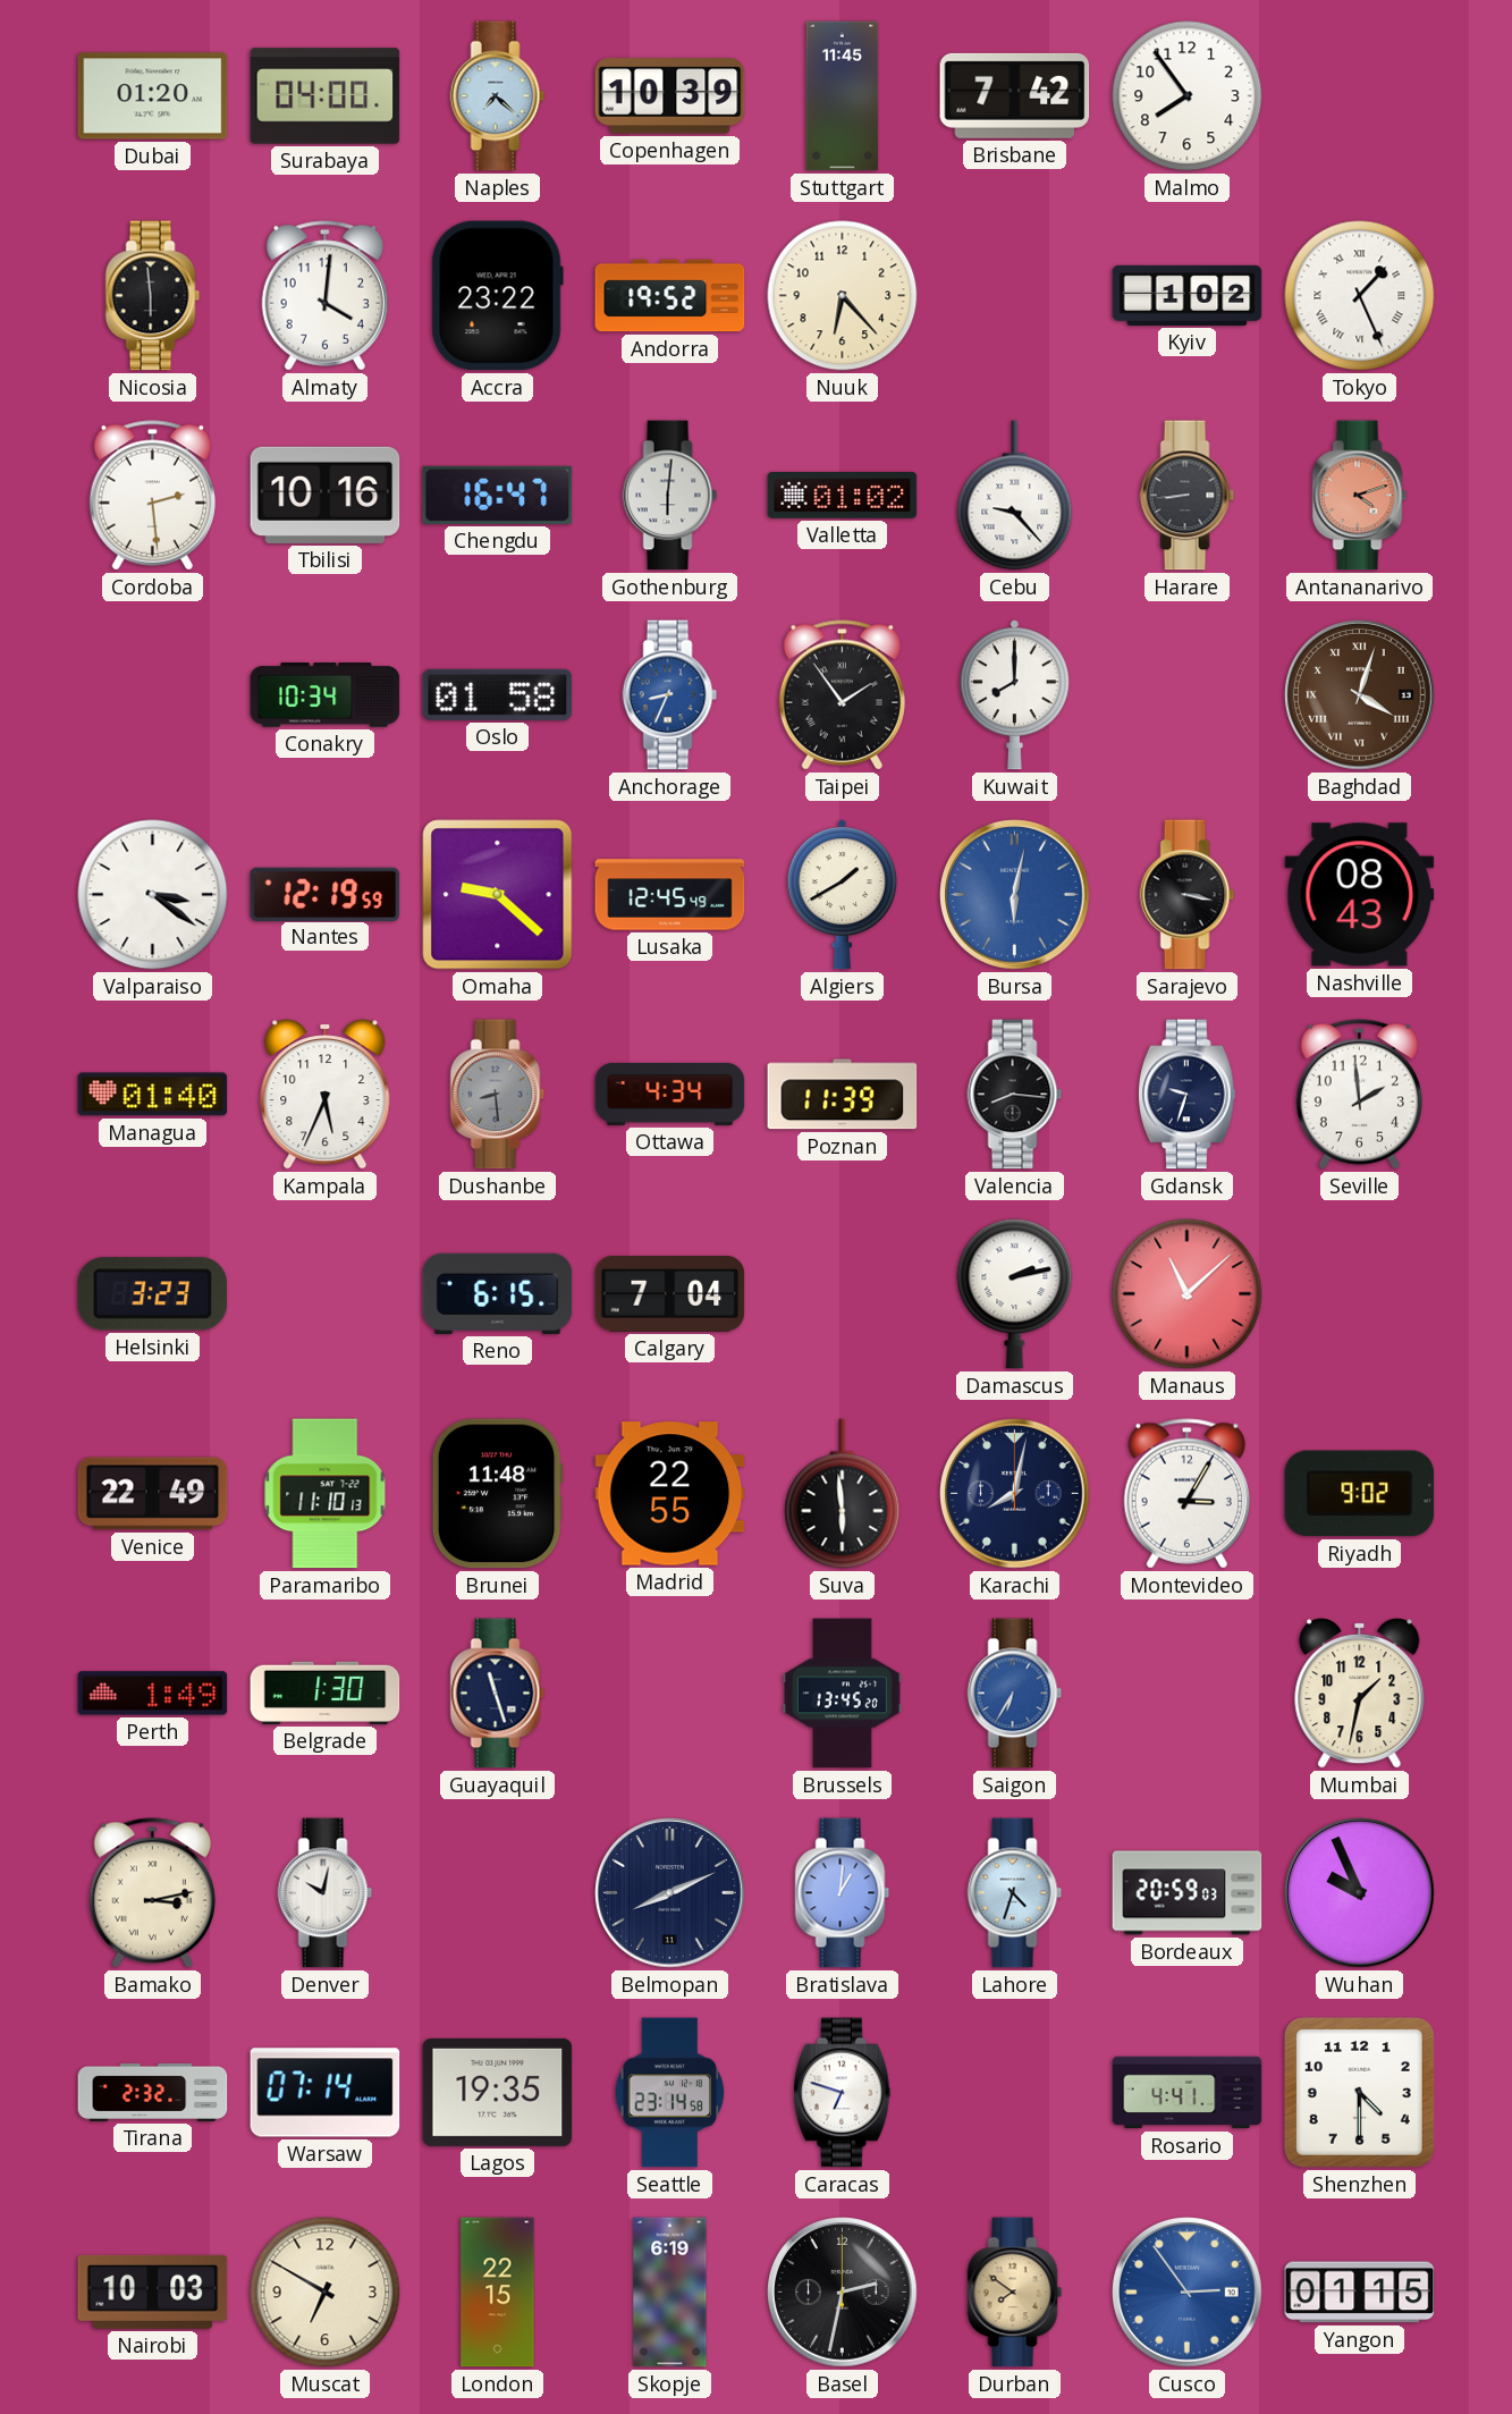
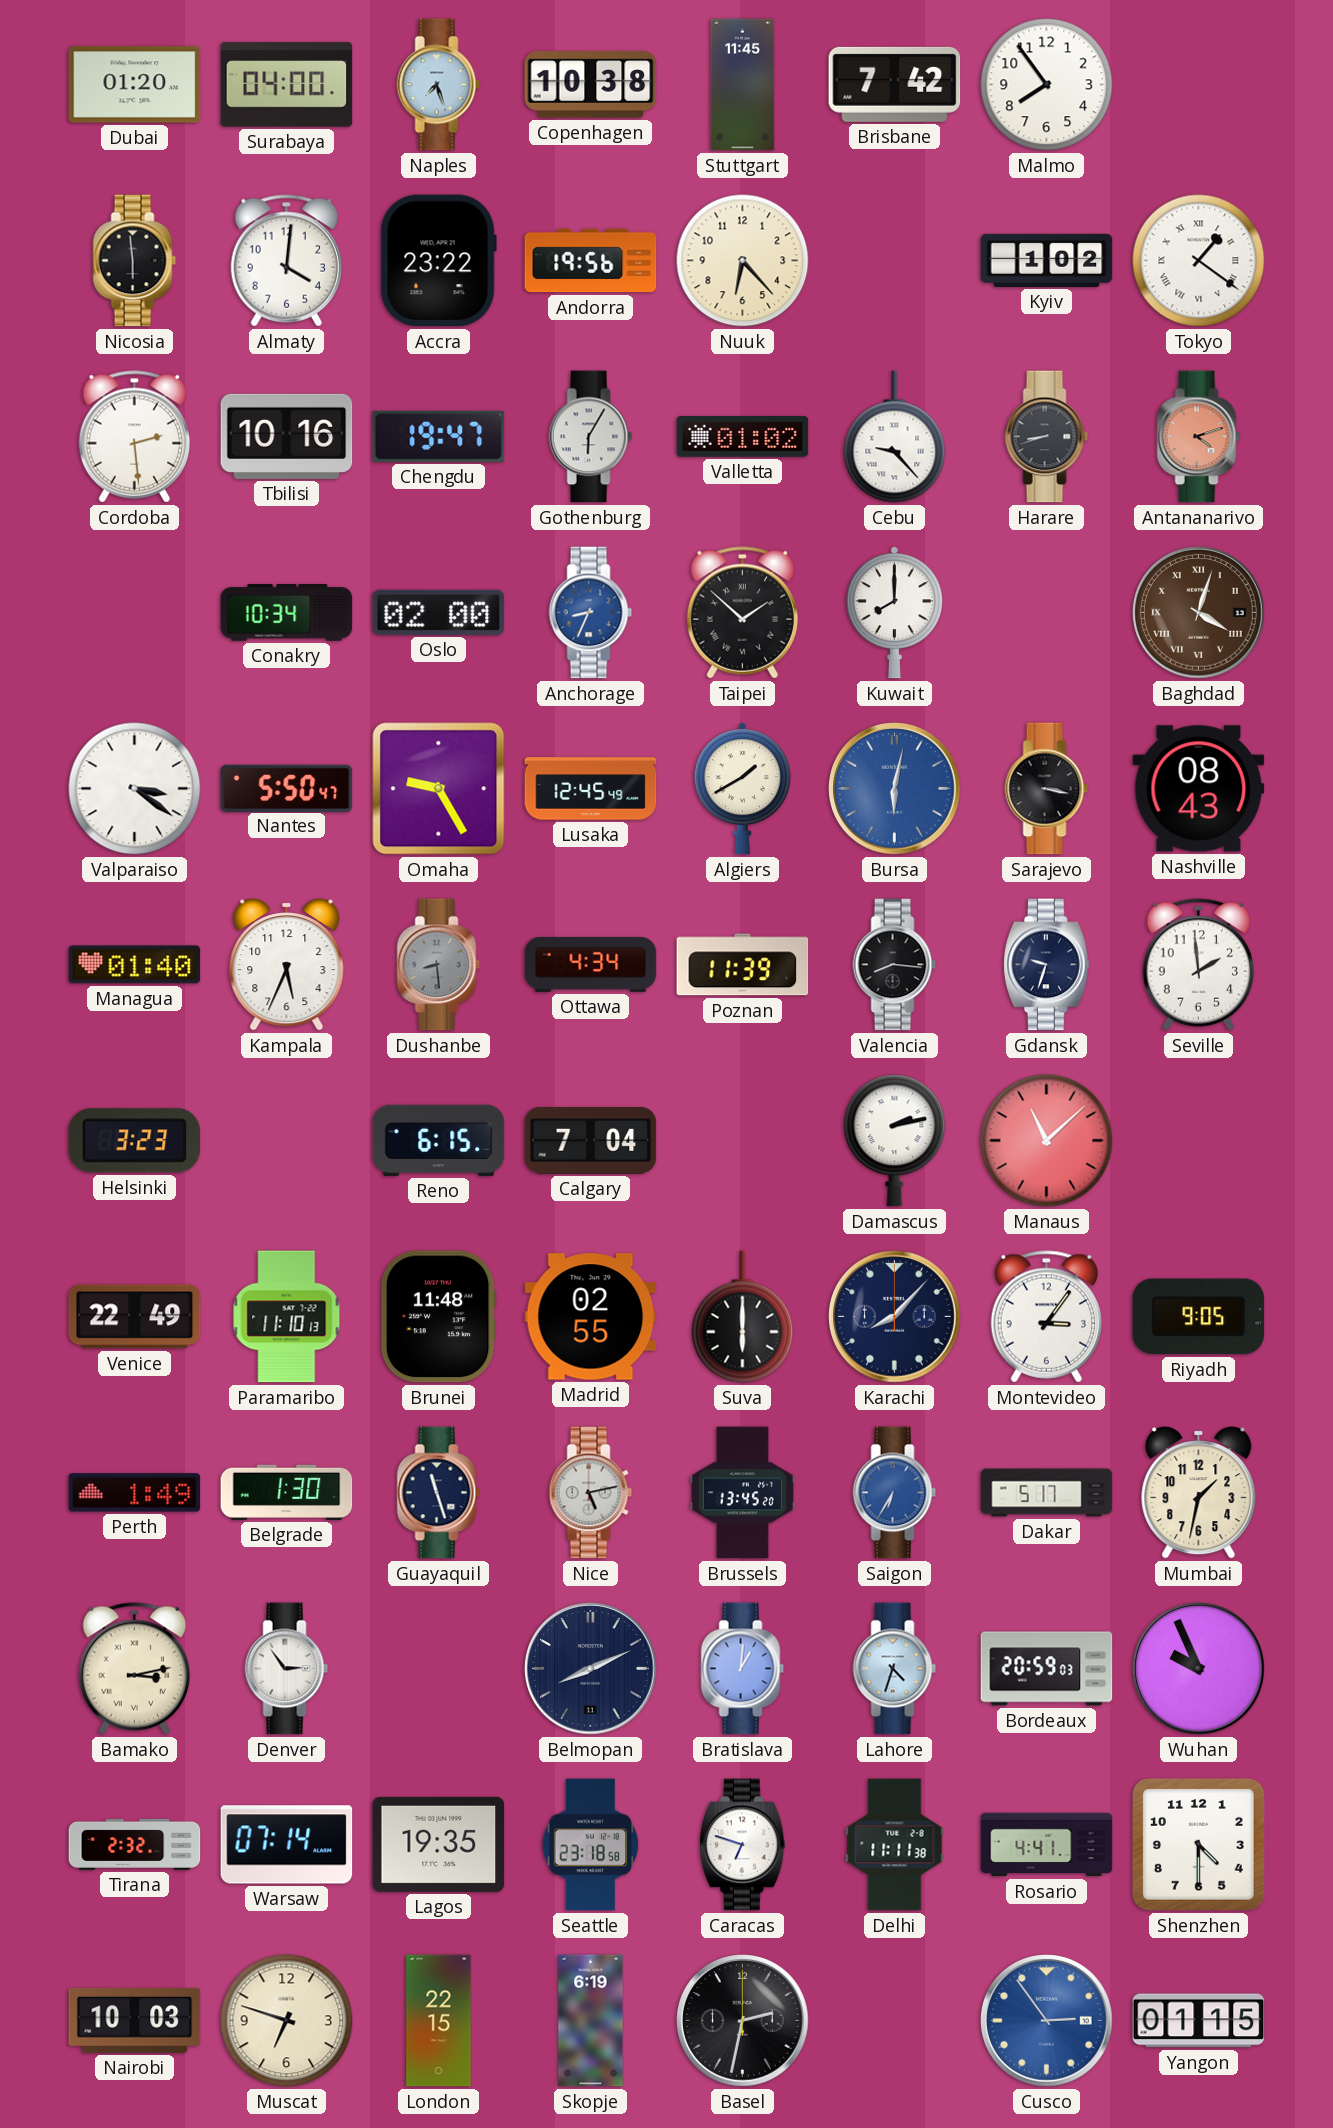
Naples: 7:22 -> 7:27 (439, 85)
Copenhagen: 10:39 -> 10:38 (591, 85)
Andorra: 19:52 -> 19:56 (591, 261)
Tokyo: 1:26 -> 1:21 (1199, 261)
Chengdu: 16:47 -> 19:47 (439, 436)
Gothenburg: 6:01 -> 6:05 (591, 437)
Harare: 8:44 -> 8:42 (1047, 437)
Oslo: 01:58 -> 02:00 (439, 612)
Taipei: 1:54 -> 1:52 (742, 613)
Nantes: 12:19 -> 5:50 (287, 788)
Omaha: 9:22 -> 9:25 (439, 789)
Madrid: 22:55 -> 02:55 (591, 1317)
Suva: 5:59 -> 6:00 (743, 1317)
Karachi: 8:02 -> 8:07 (895, 1317)
Montevideo: 3:05 -> 3:06 (1046, 1317)
Riyadh: 9:02 -> 9:05 (1199, 1317)
Nice: none -> 5:13 (591, 1493)
Dakar: none -> 5:17 (1047, 1493)
Denver: 10:02 -> 2:54 (287, 1669)
Seattle: 23:14 -> 23:18 (591, 1845)
Delhi: none -> 11:11 (895, 1845)
Muscat: 6:50 -> 6:48 (287, 2021)
Durban: 7:51 -> none (1015, 2293)
